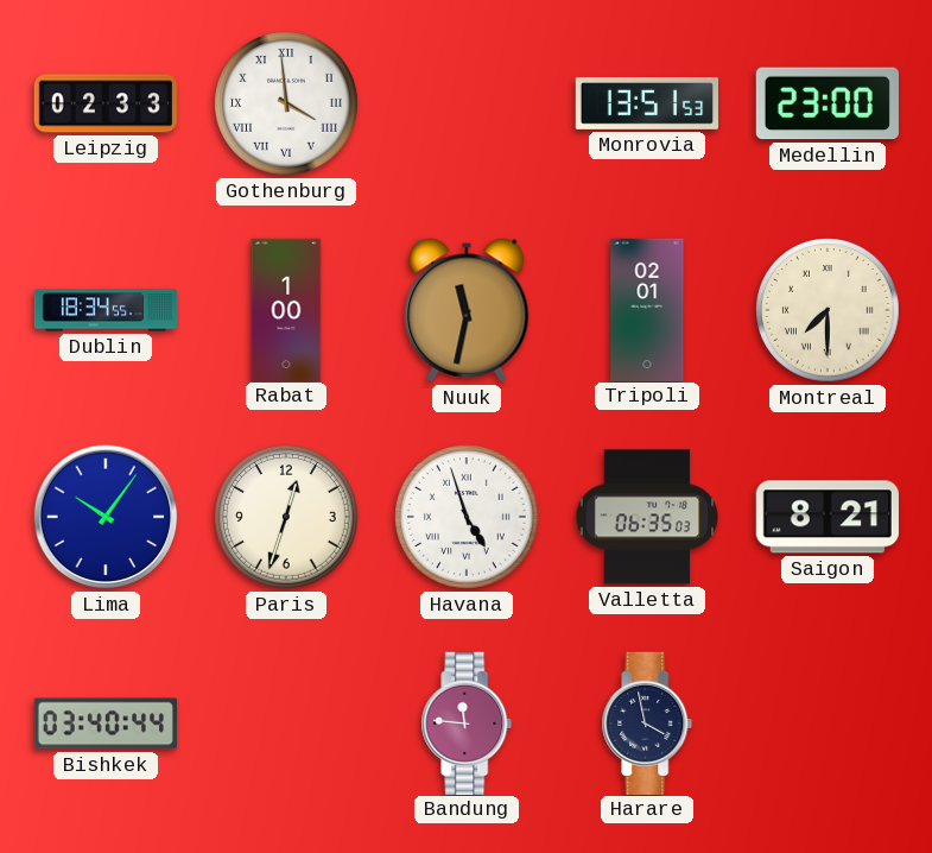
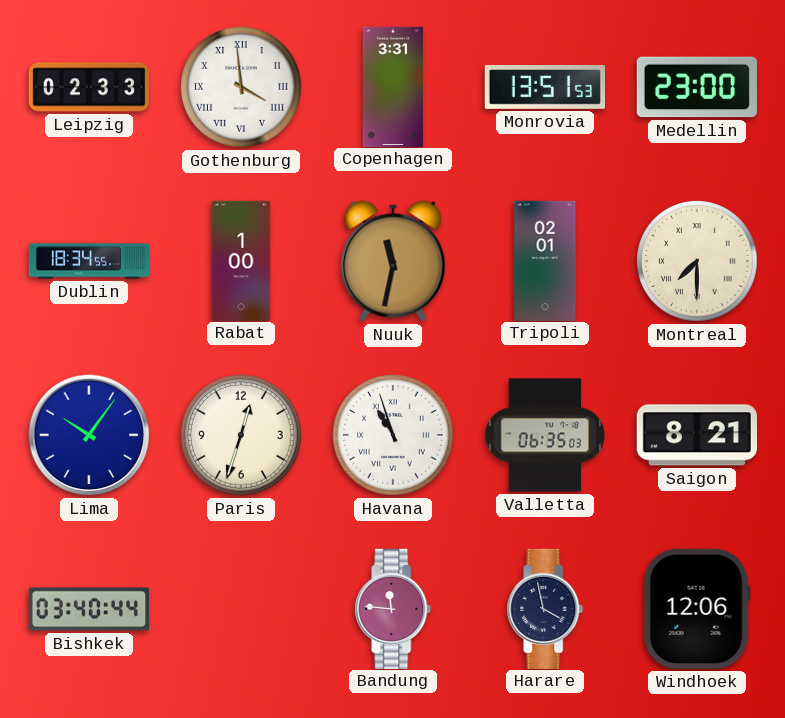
Copenhagen: none -> 3:31 (393, 86)
Havana: 4:57 -> 10:57 (393, 435)
Windhoek: none -> 12:06 (697, 609)
